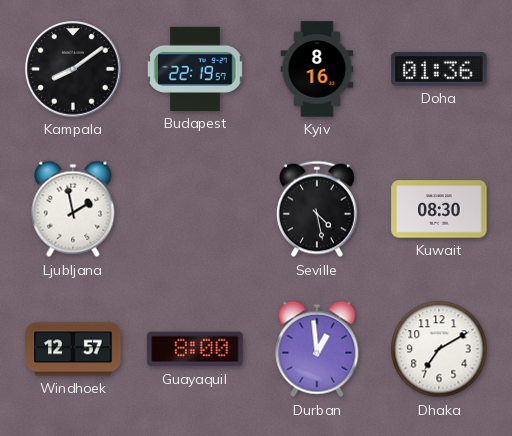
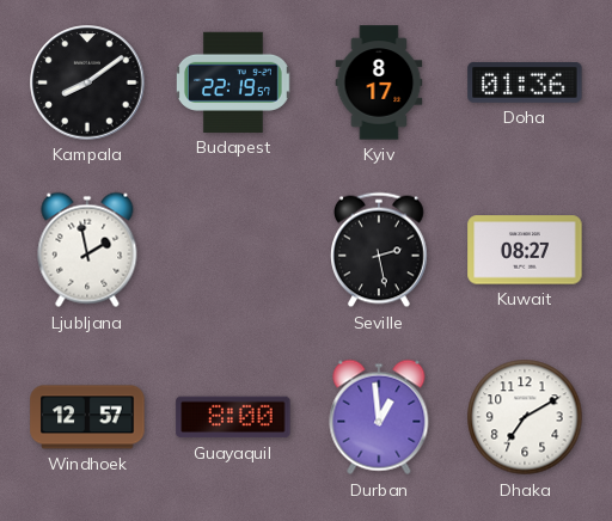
Kyiv: 8:16 -> 8:17 (379, 82)
Seville: 4:28 -> 2:28 (380, 250)
Kuwait: 08:30 -> 08:27 (525, 250)
